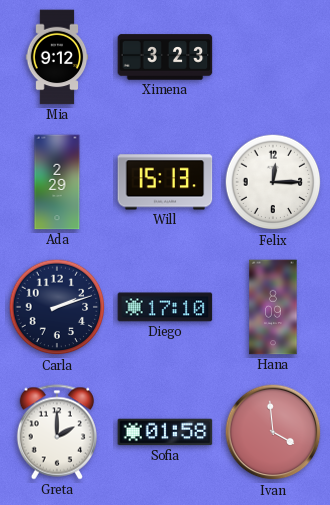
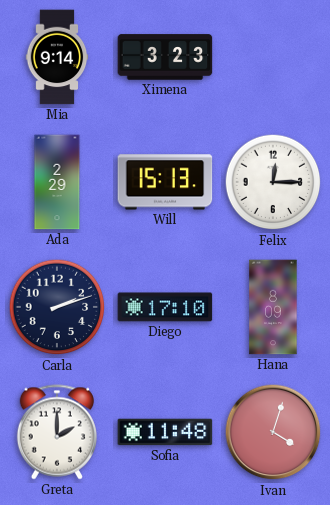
Mia: 9:12 -> 9:14 (57, 57)
Sofia: 01:58 -> 11:48 (165, 432)
Ivan: 3:59 -> 4:03 (273, 432)
